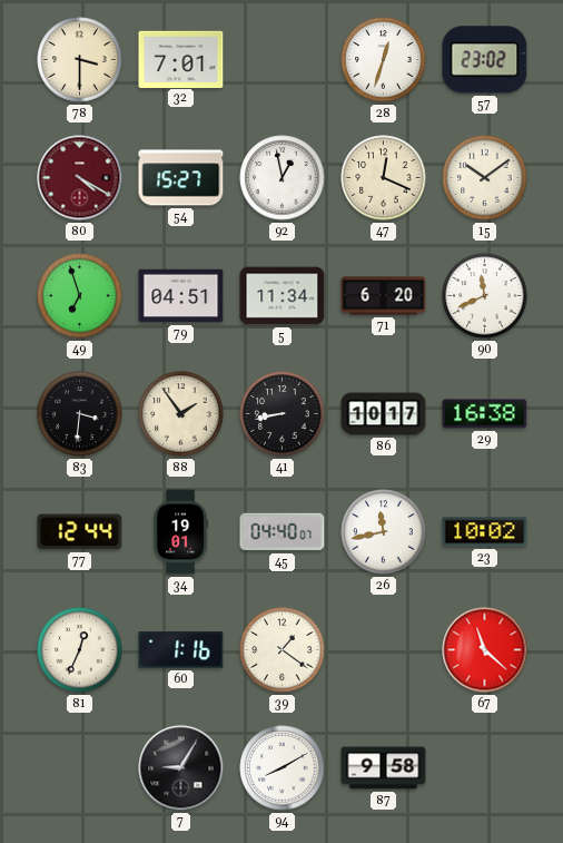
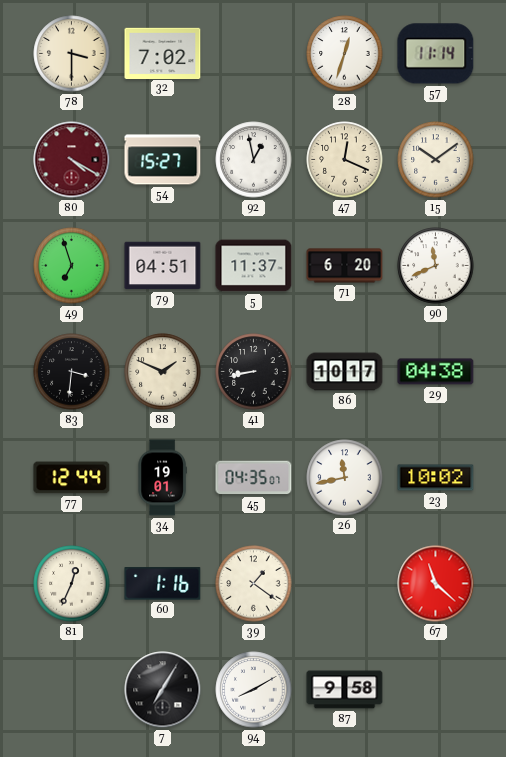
32: 7:01 -> 7:02 (163, 53)
57: 23:02 -> 11:14 (436, 54)
5: 11:34 -> 11:37 (254, 266)
88: 1:54 -> 1:49 (163, 372)
29: 16:38 -> 04:38 (436, 372)
45: 04:40 -> 04:35 (254, 478)
7: 9:05 -> 7:05 (163, 690)
